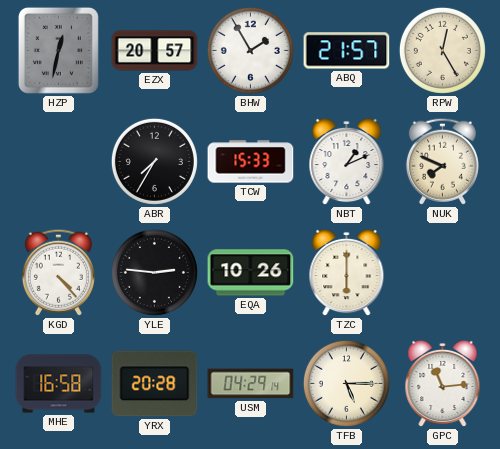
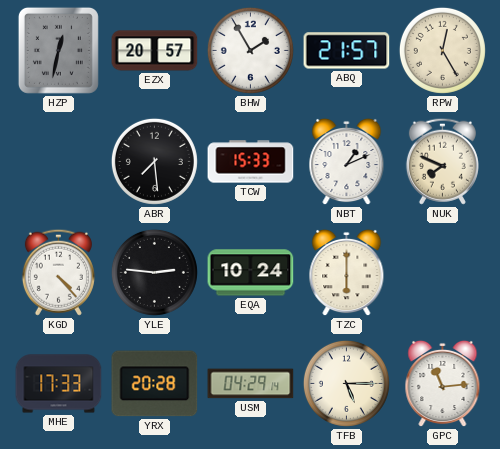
ABR: 7:35 -> 7:29 (154, 161)
EQA: 10:26 -> 10:24 (251, 273)
MHE: 16:58 -> 17:33 (59, 384)
